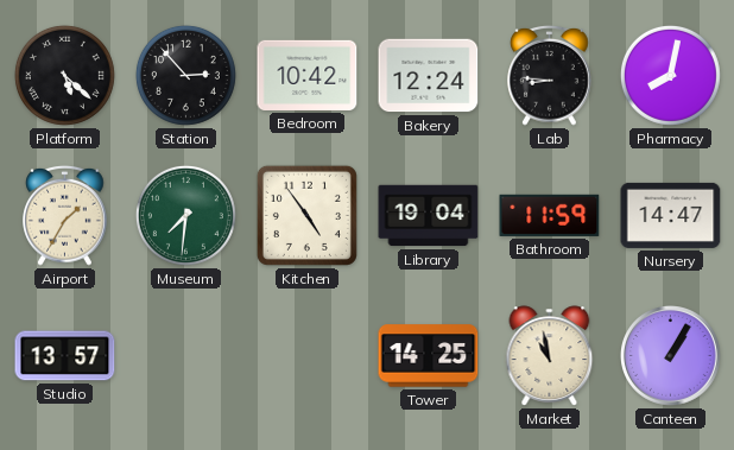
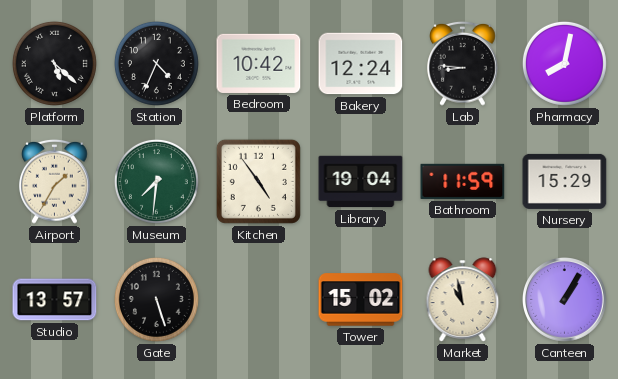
Station: 2:53 -> 4:34 (156, 63)
Nursery: 14:47 -> 15:29 (565, 181)
Gate: none -> 5:27 (156, 299)
Tower: 14:25 -> 15:02 (361, 300)
